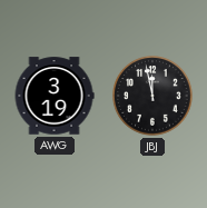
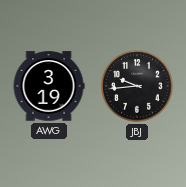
JBJ: 11:58 -> 9:44 (138, 87)
